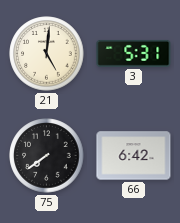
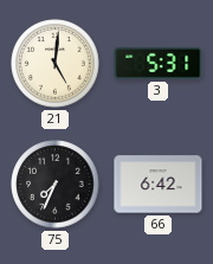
75: 7:39 -> 7:34 (56, 185)
